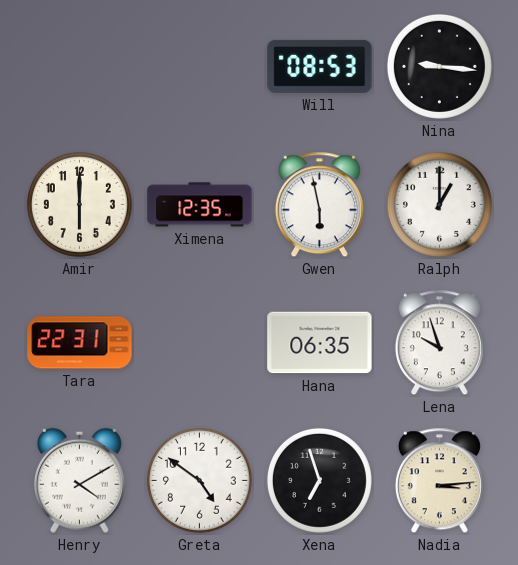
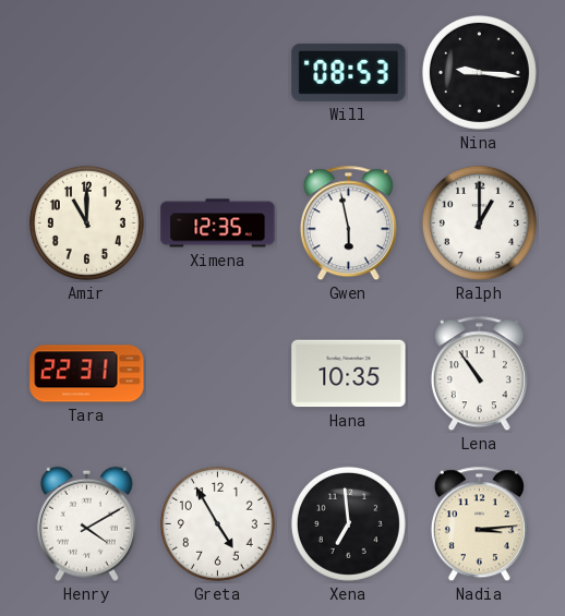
Amir: 6:00 -> 11:00 (86, 222)
Hana: 06:35 -> 10:35 (349, 374)
Lena: 9:57 -> 10:54 (479, 374)
Greta: 4:51 -> 4:55 (217, 523)
Xena: 6:57 -> 6:59 (348, 523)
